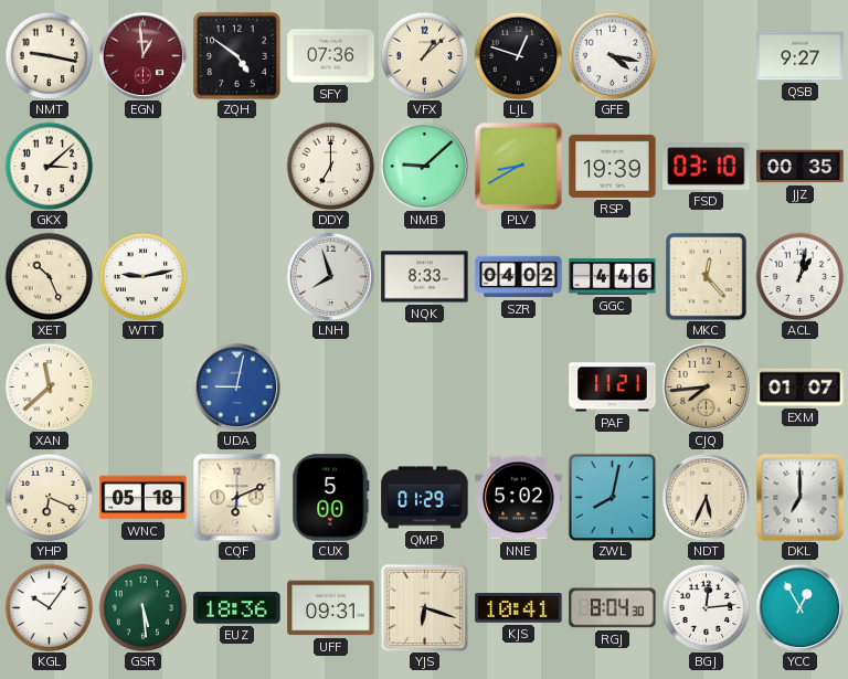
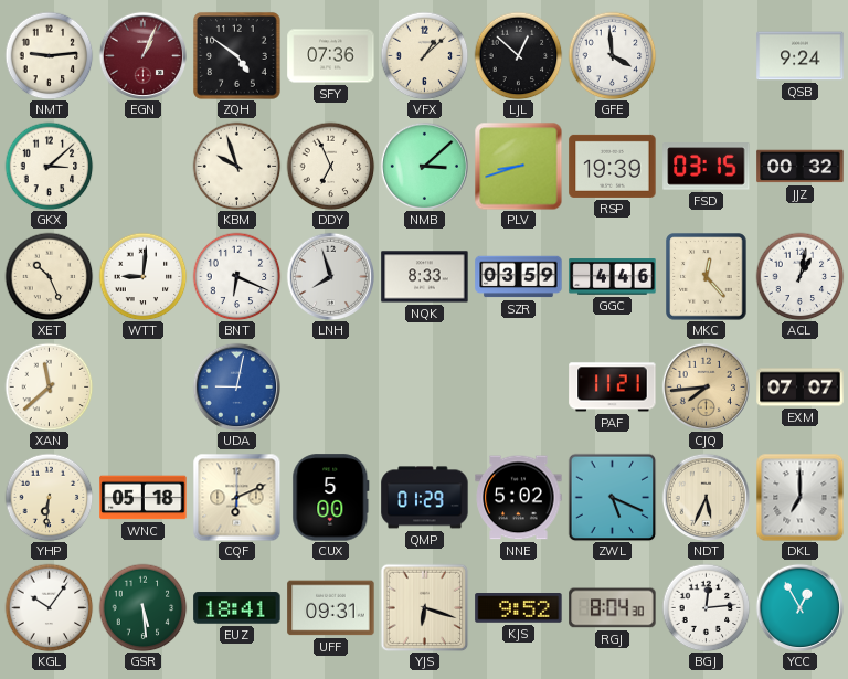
NMT: 9:17 -> 9:14 (49, 55)
EGN: 12:59 -> 1:04 (142, 55)
LJL: 12:48 -> 12:52 (518, 55)
GFE: 4:17 -> 3:59 (612, 55)
QSB: 9:27 -> 9:24 (801, 56)
KBM: none -> 9:57 (236, 166)
DDY: 7:00 -> 6:56 (330, 166)
NMB: 9:08 -> 3:08 (424, 166)
PLV: 8:40 -> 8:42 (518, 166)
FSD: 03:10 -> 03:15 (707, 167)
JJZ: 00:35 -> 00:32 (801, 167)
WTT: 9:13 -> 9:01 (142, 276)
BNT: none -> 6:19 (236, 276)
SZR: 04:02 -> 03:59 (519, 277)
EXM: 01:07 -> 07:07 (801, 388)
YHP: 6:19 -> 6:31 (49, 497)
ZWL: 8:02 -> 5:19 (612, 497)
EUZ: 18:36 -> 18:41 (237, 608)
KJS: 10:41 -> 9:52 (519, 608)
